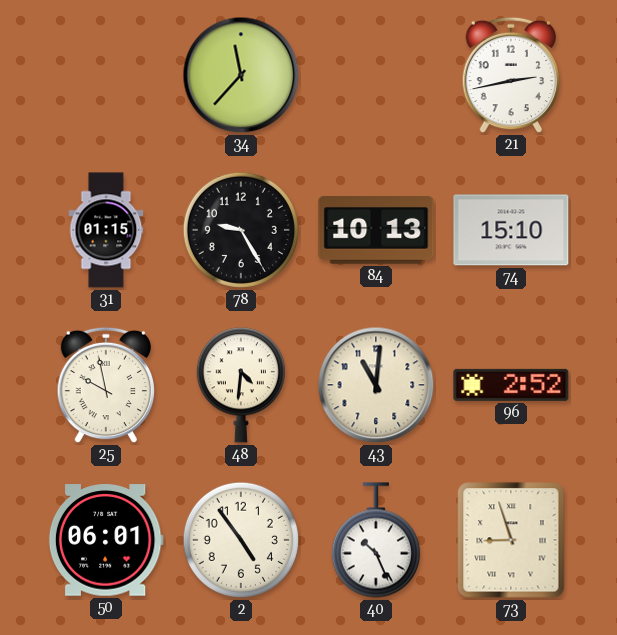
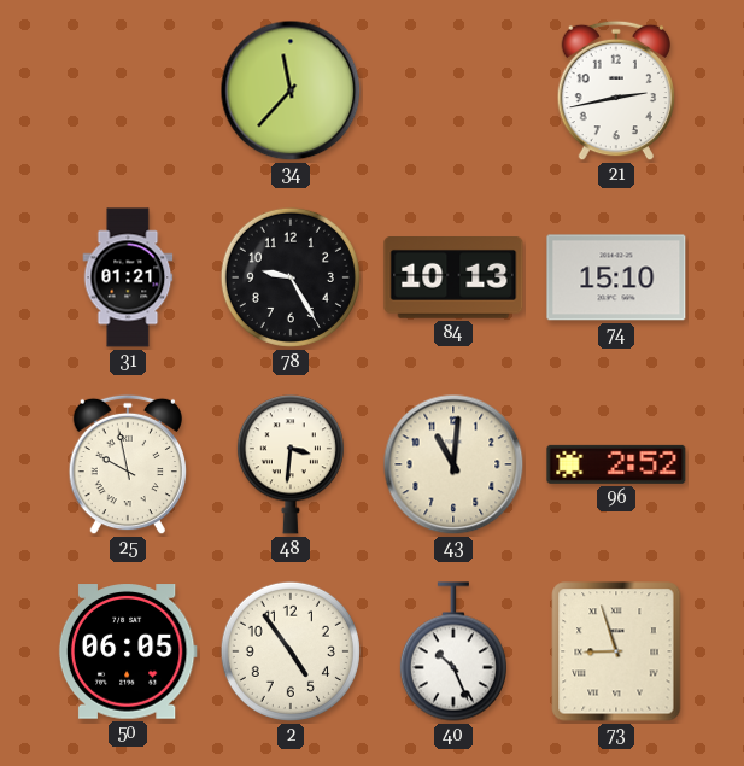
31: 01:15 -> 01:21 (128, 277)
48: 4:31 -> 3:31 (291, 464)
50: 06:01 -> 06:05 (128, 651)
